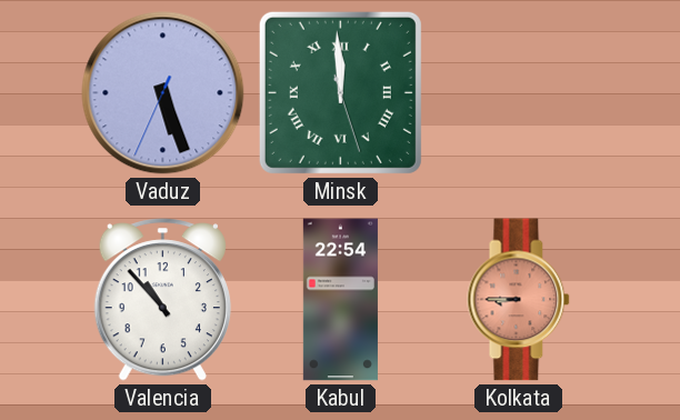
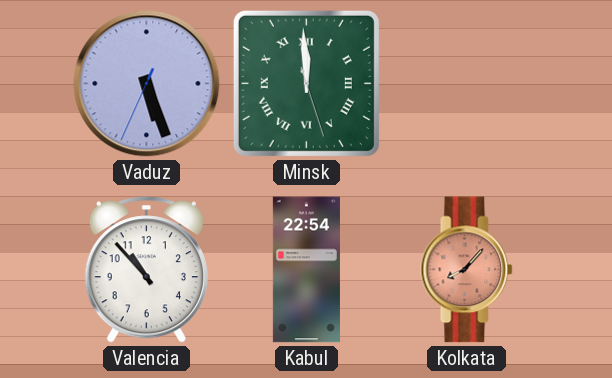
Kolkata: 8:45 -> 8:07 (467, 270)
